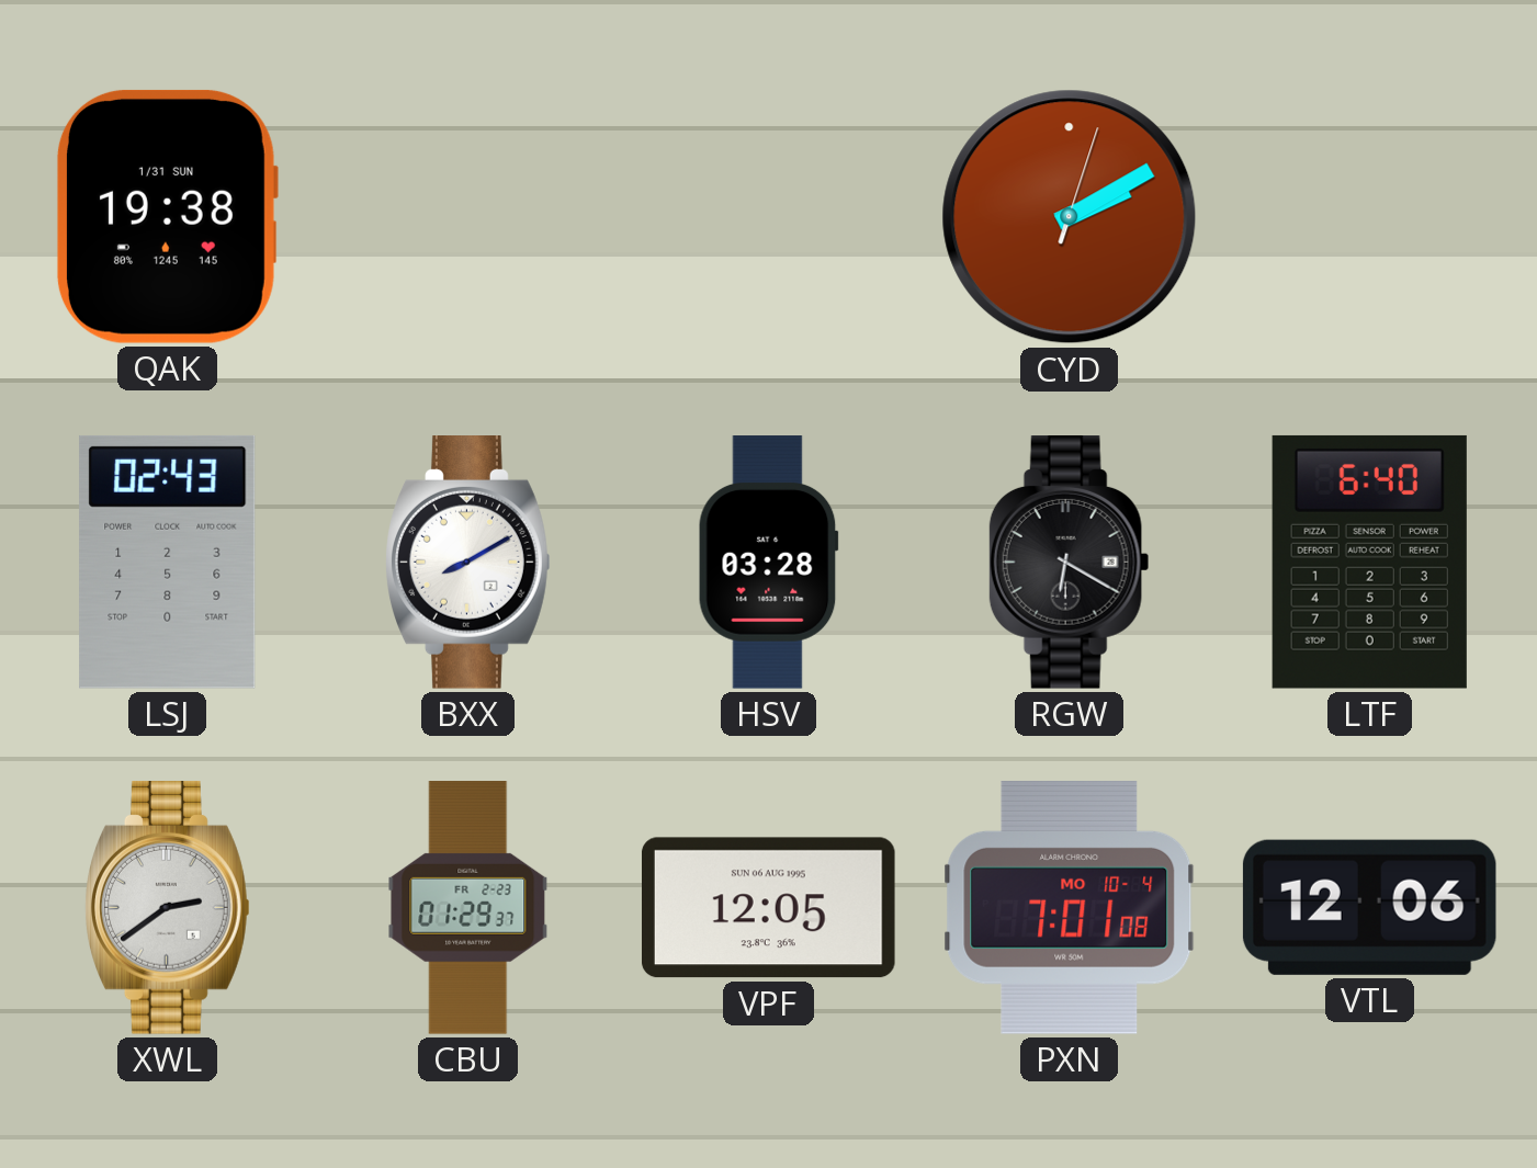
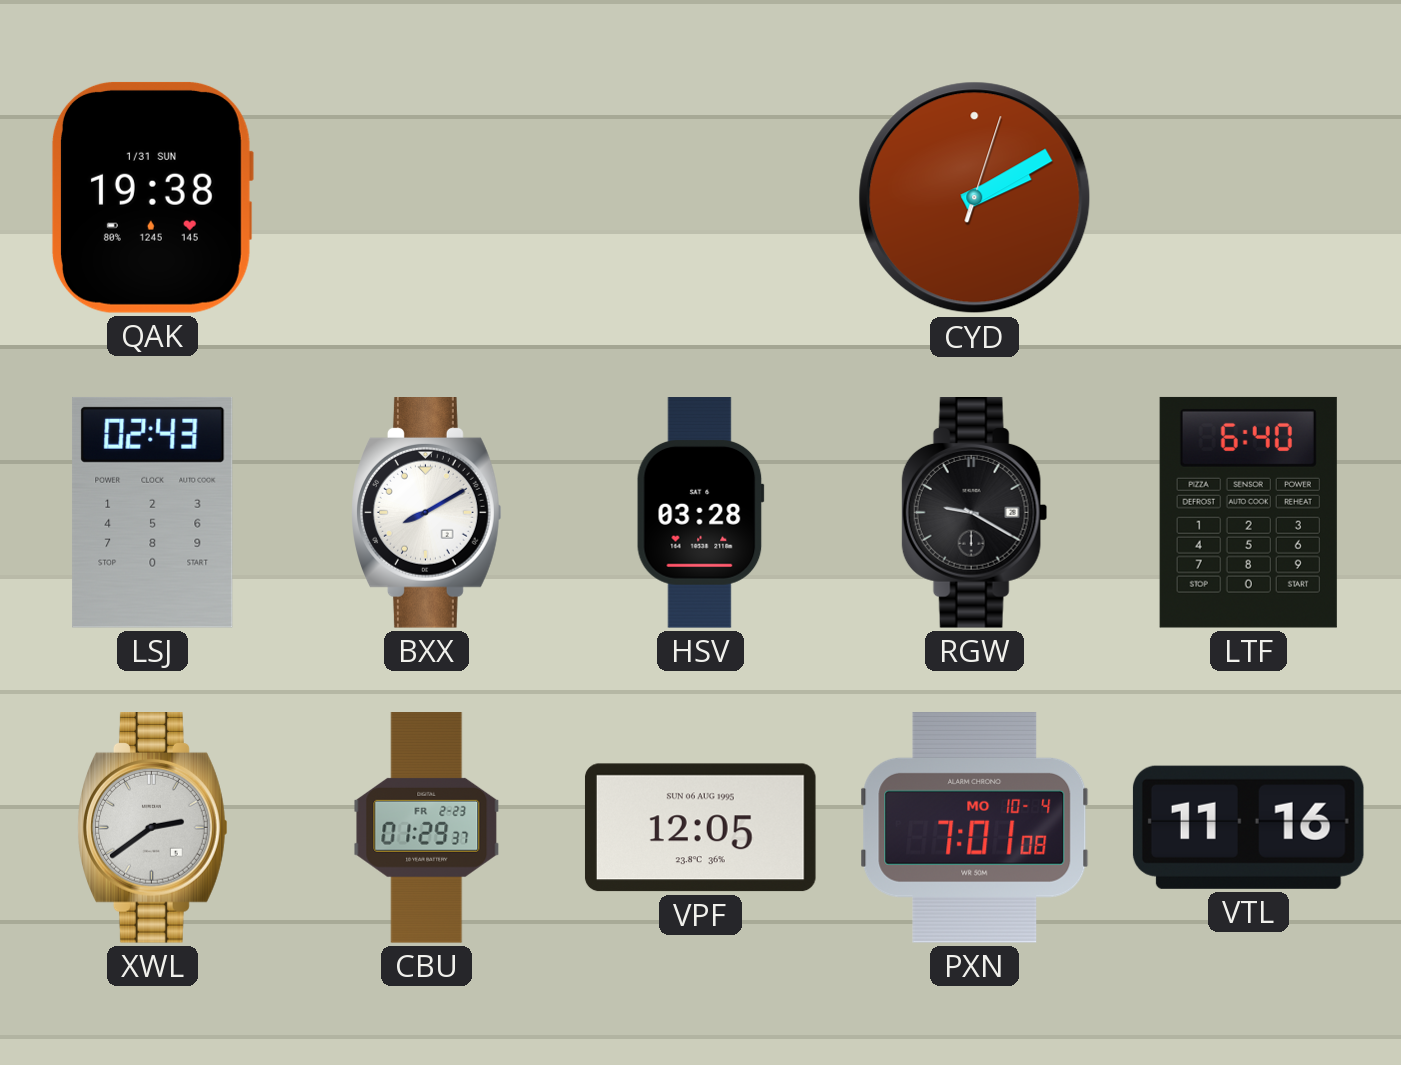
RGW: 6:20 -> 9:20 (975, 513)
VTL: 12:06 -> 11:16 (1248, 827)
